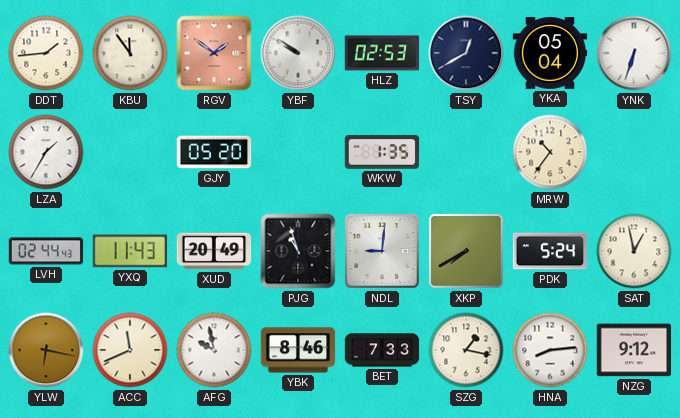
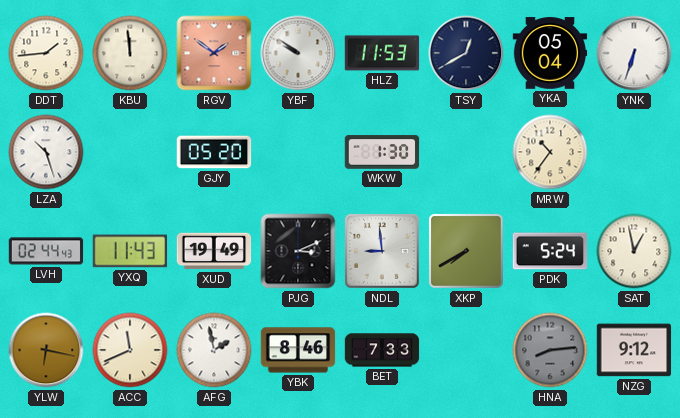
KBU: 11:54 -> 11:59 (130, 53)
HLZ: 02:53 -> 11:53 (382, 53)
LZA: 1:35 -> 10:27 (46, 152)
WKW: 1:35 -> 1:30 (382, 152)
XUD: 20:49 -> 19:49 (214, 251)
PJG: 10:57 -> 3:11 (298, 251)
NDL: 9:01 -> 8:59 (382, 251)
AFG: 9:58 -> 1:58 (214, 350)
SZG: 1:17 -> none (466, 350)
HNA dial: white -> grey (550, 350)
